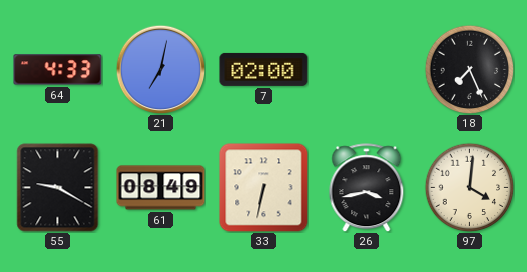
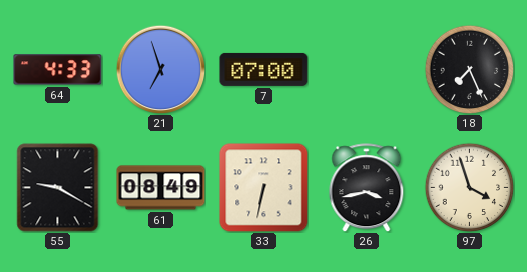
21: 7:02 -> 6:57 (160, 69)
7: 02:00 -> 07:00 (264, 69)
97: 4:01 -> 3:57 (469, 187)
